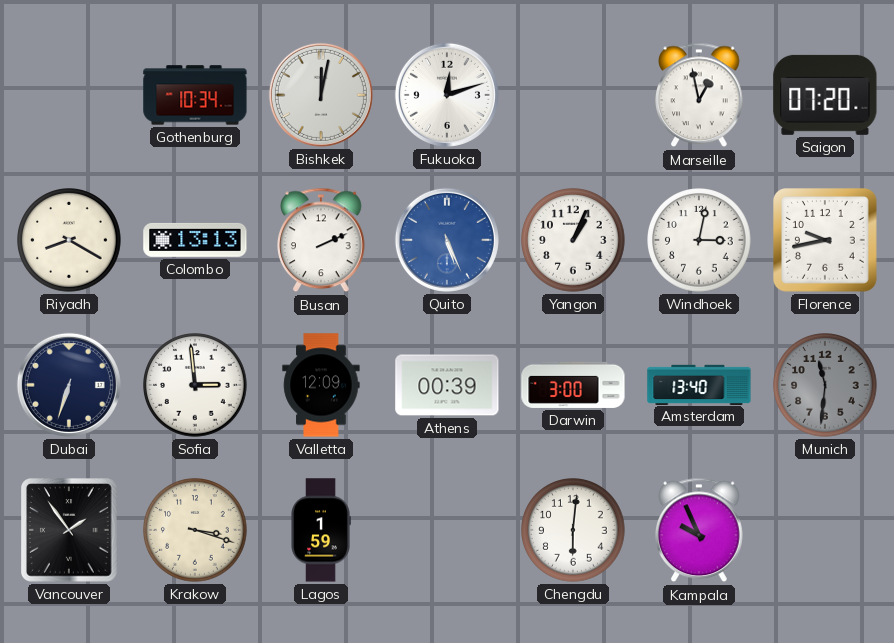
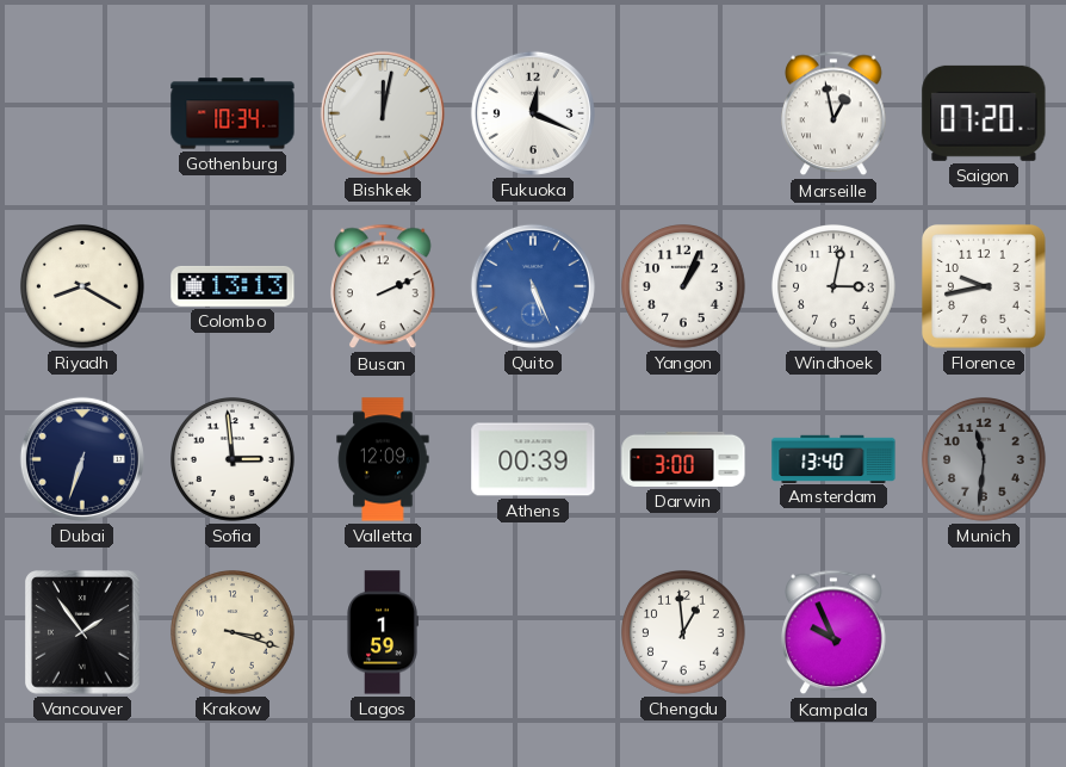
Fukuoka: 12:12 -> 12:19 (533, 113)
Chengdu: 6:01 -> 12:59 (684, 633)
